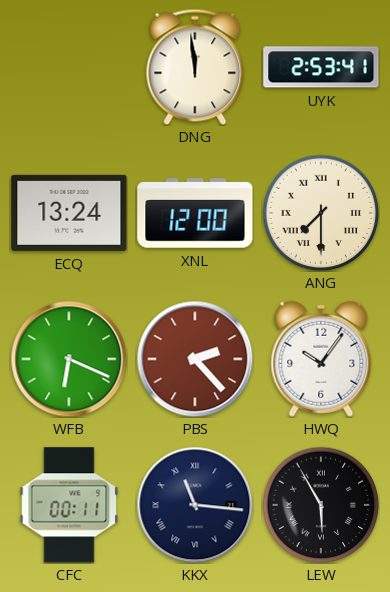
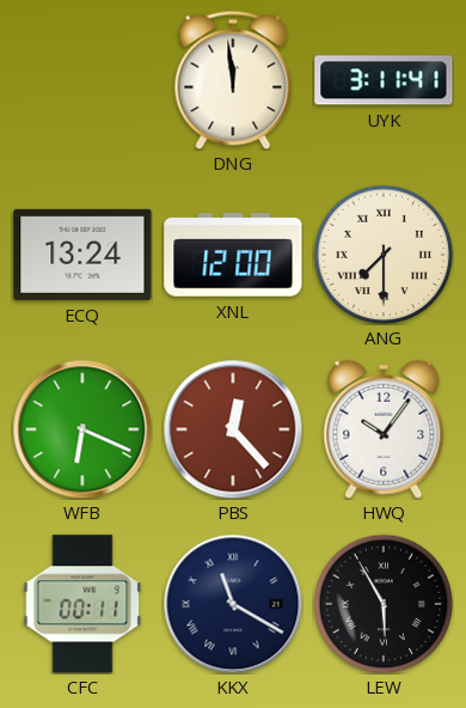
UYK: 2:53 -> 3:11 (384, 80)
PBS: 2:23 -> 12:23 (233, 429)
KKX: 11:16 -> 11:20 (233, 604)
